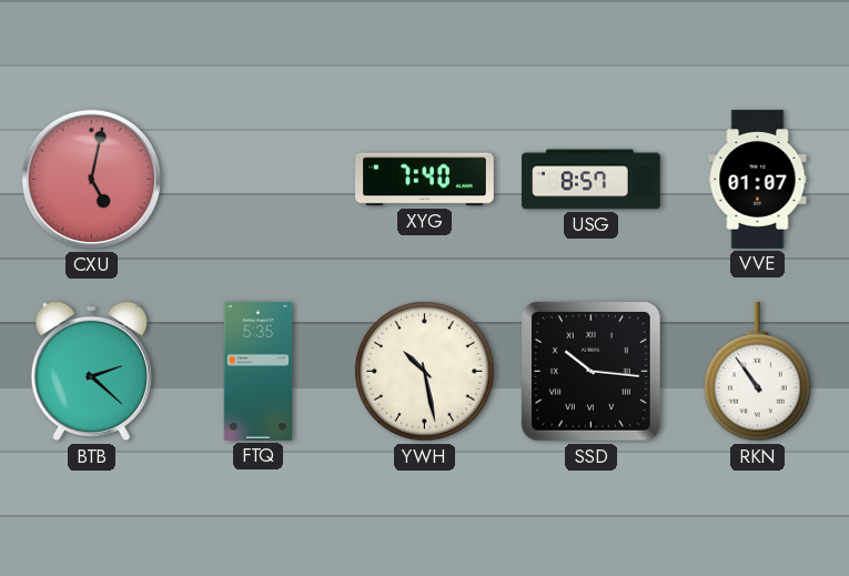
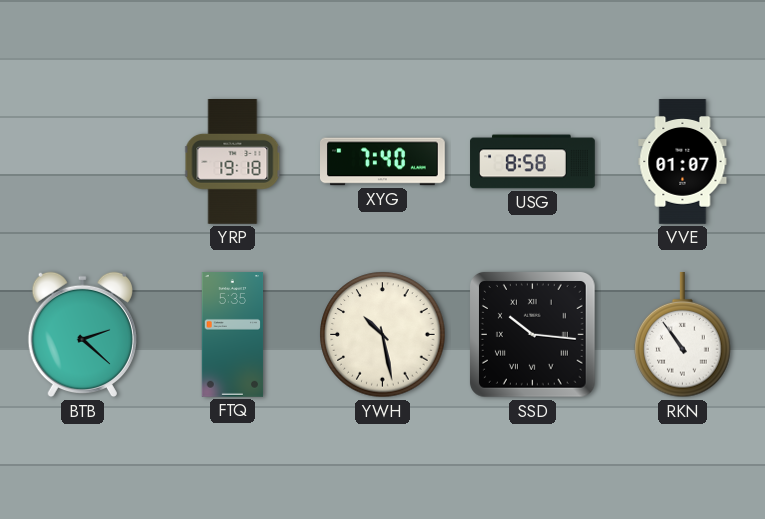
CXU: 5:02 -> none (92, 180)
YRP: none -> 19:18 (233, 162)
USG: 8:57 -> 8:58 (533, 162)
